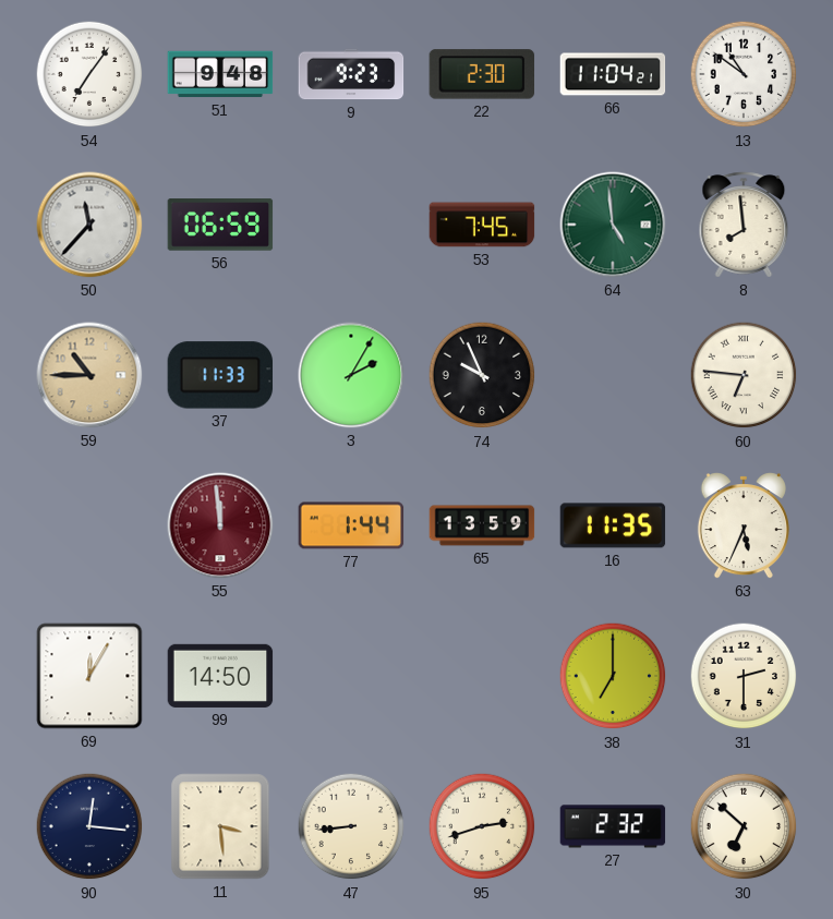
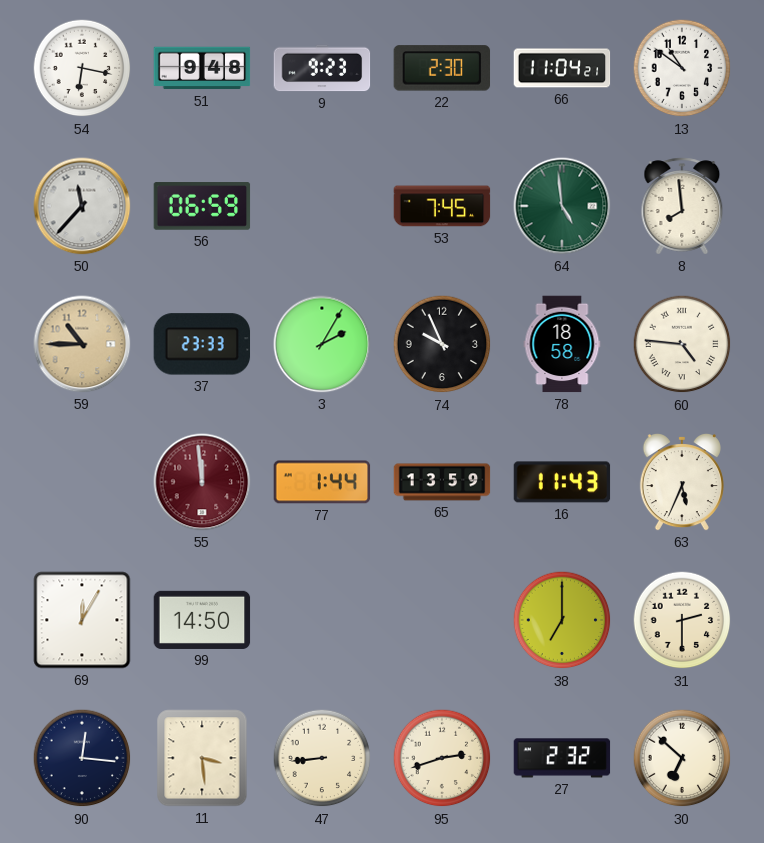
54: 7:06 -> 6:17 (82, 68)
37: 11:33 -> 23:33 (202, 344)
78: none -> 18:58 (562, 344)
60: 6:46 -> 4:46 (682, 344)
16: 11:35 -> 11:43 (562, 482)
